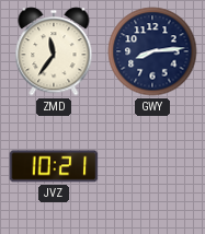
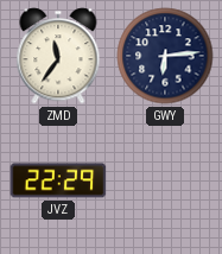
GWY: 8:14 -> 6:14 (165, 56)
JVZ: 10:21 -> 22:29 (58, 180)
